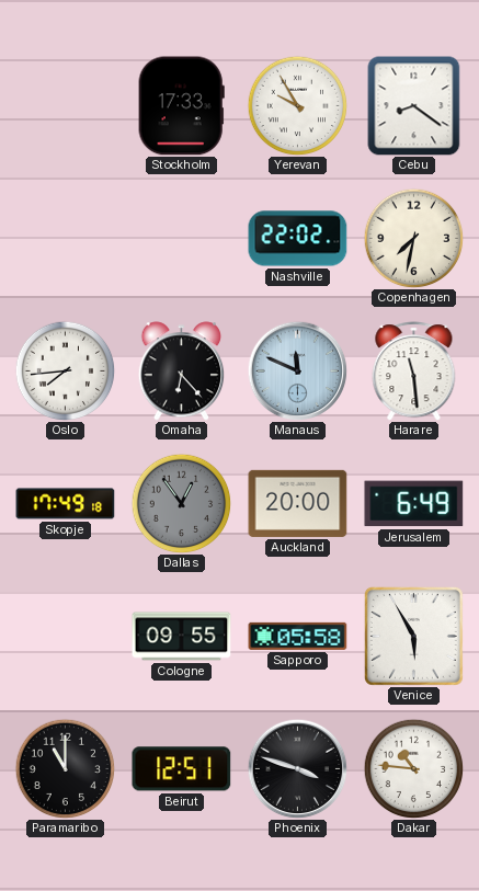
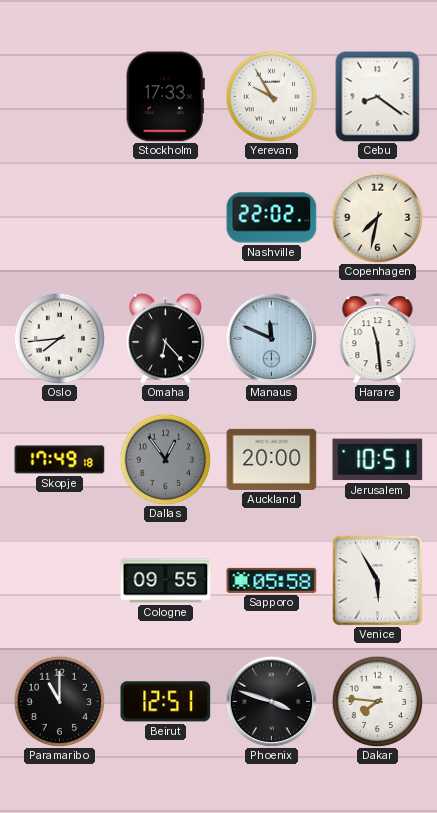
Jerusalem: 6:49 -> 10:51 (378, 460)
Dakar: 10:46 -> 7:46 (377, 701)
